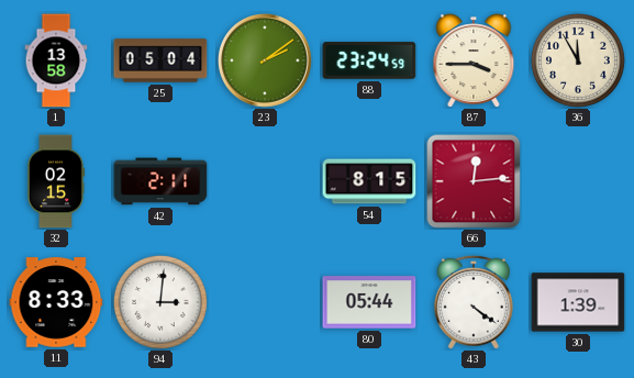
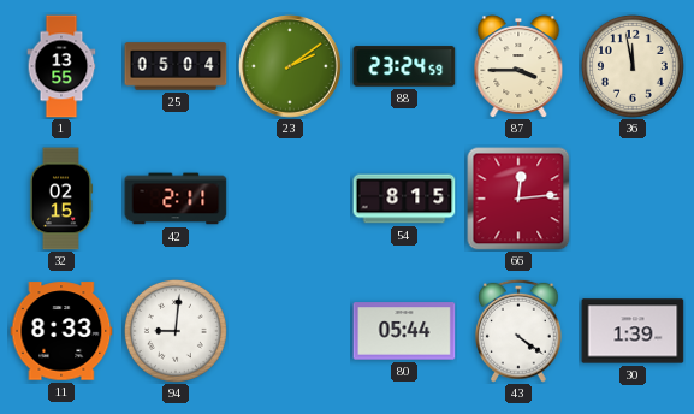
1: 13:58 -> 13:55 (61, 66)
36: 11:55 -> 11:58 (633, 66)
94: 3:01 -> 9:01 (176, 331)
